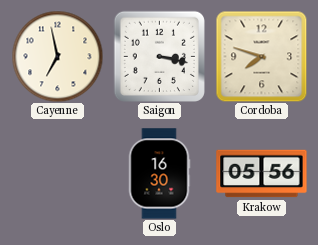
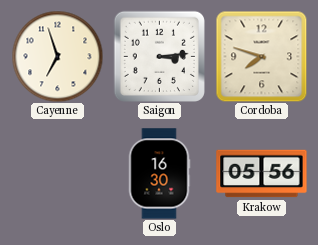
Cayenne: 6:58 -> 6:57 (57, 56)
Saigon: 3:17 -> 3:14 (159, 56)
